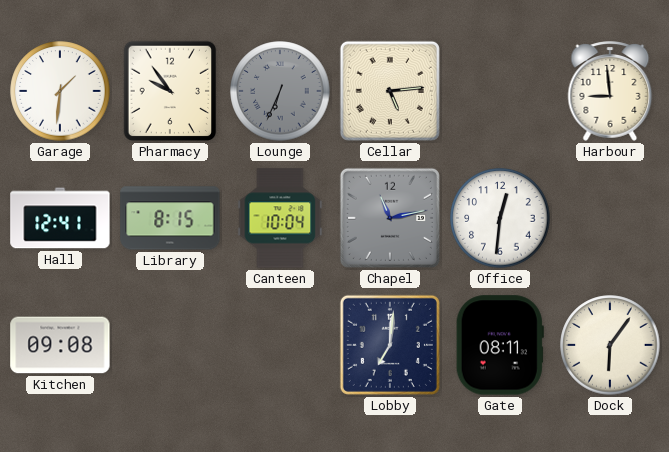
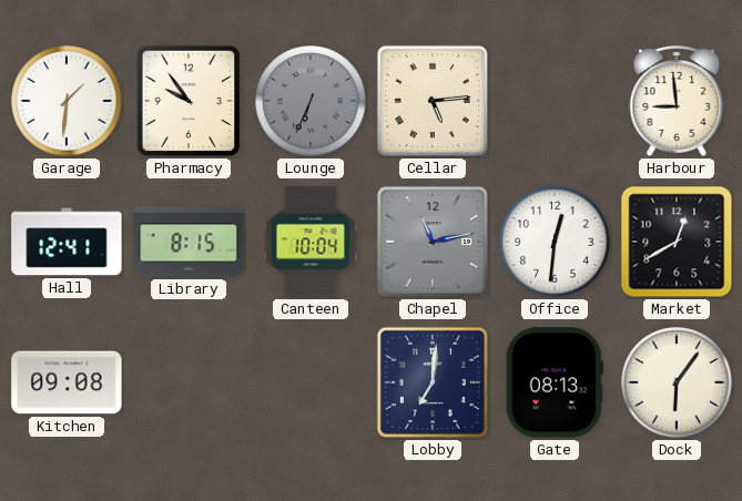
Market: none -> 12:40 (677, 242)
Gate: 08:11 -> 08:13 (555, 382)
